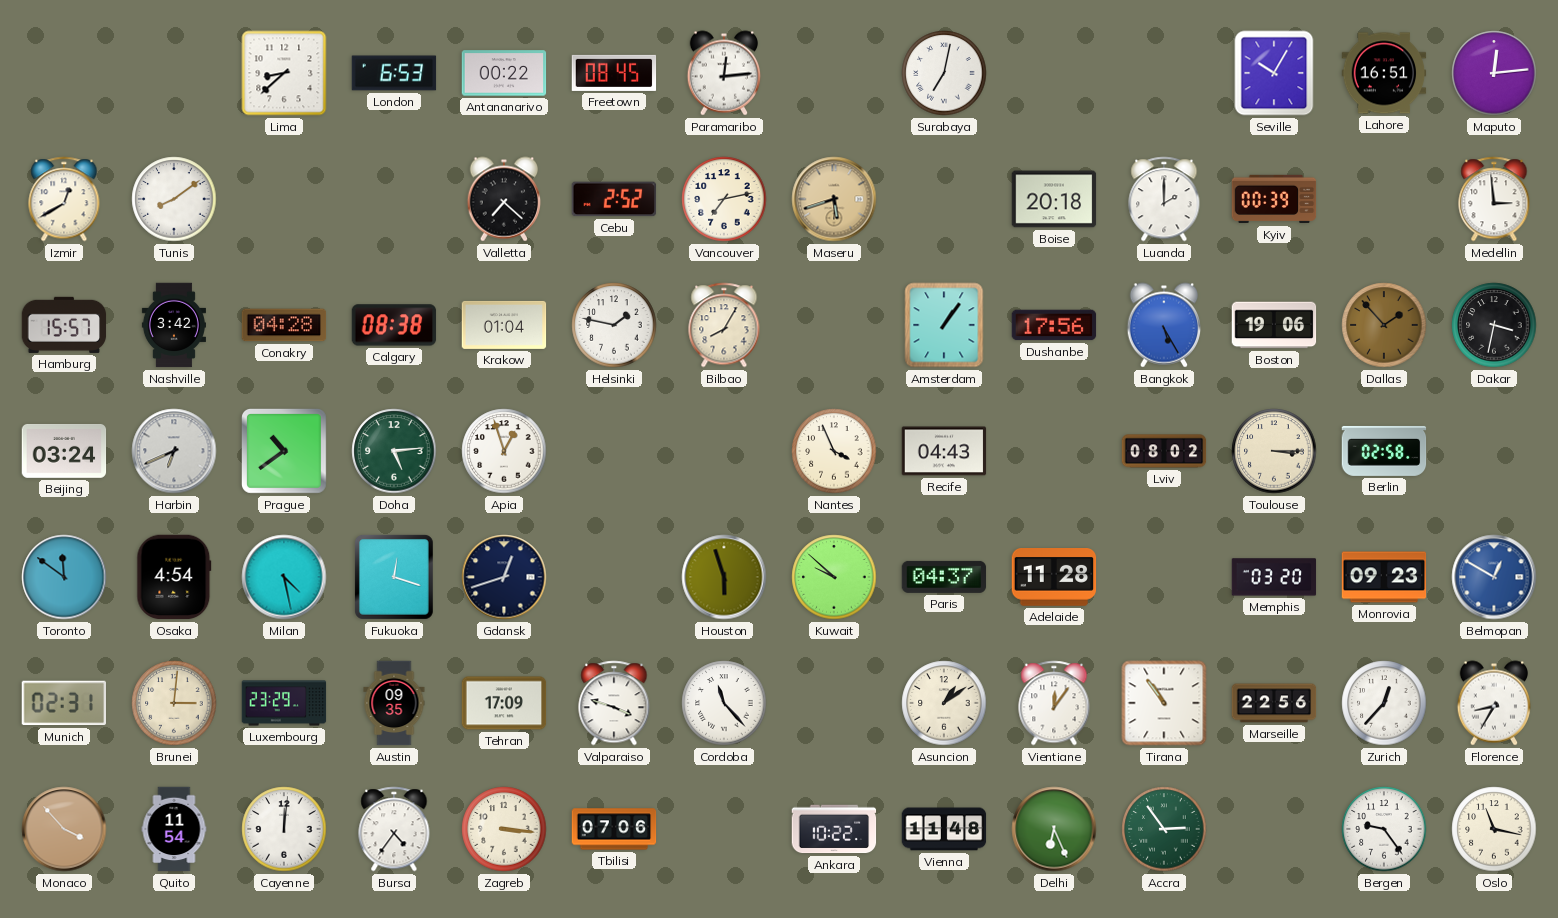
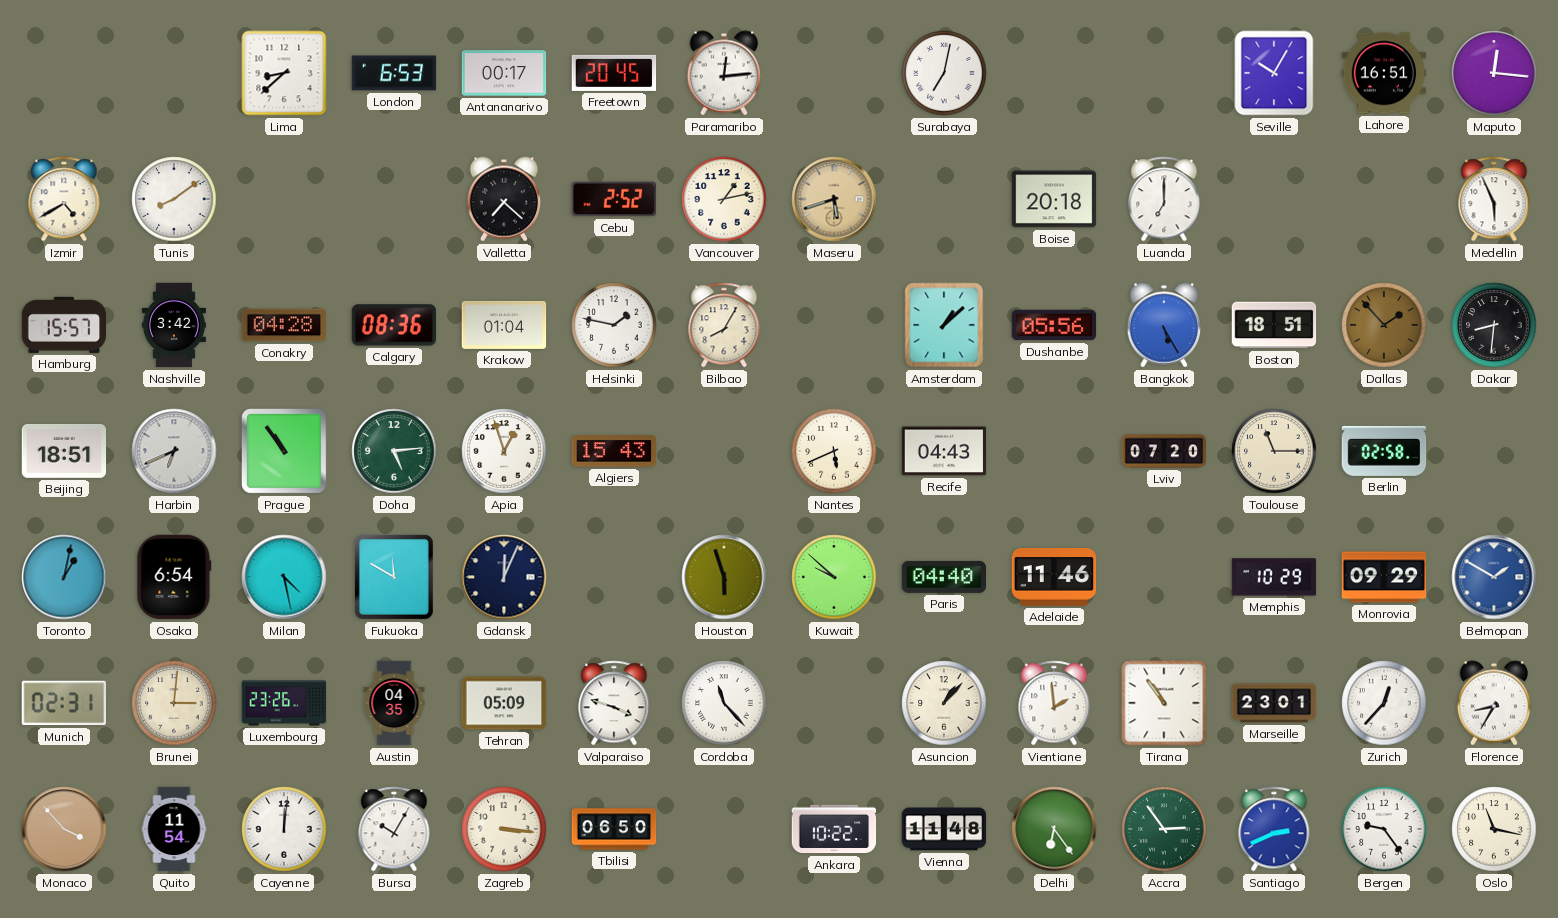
Antananarivo: 00:22 -> 00:17 (504, 73)
Freetown: 08:45 -> 20:45 (614, 73)
Maputo: 12:14 -> 12:16 (1494, 73)
Izmir: 12:40 -> 4:40 (64, 199)
Vancouver: 7:13 -> 1:13 (724, 199)
Luanda: 2:00 -> 7:00 (1164, 199)
Kyiv: 00:39 -> none (1274, 199)
Medellin: 2:59 -> 5:56 (1494, 199)
Calgary: 08:38 -> 08:36 (394, 325)
Amsterdam: 1:06 -> 1:08 (944, 325)
Dushanbe: 17:56 -> 05:56 (1054, 325)
Boston: 19:06 -> 18:51 (1274, 325)
Dakar: 3:32 -> 8:31 (1494, 325)
Beijing: 03:24 -> 18:51 (64, 451)
Prague: 10:39 -> 10:54 (284, 451)
Algiers: none -> 15:43 (614, 451)
Nantes: 3:56 -> 5:41 (834, 451)
Lviv: 08:02 -> 07:20 (1164, 451)
Toulouse: 3:15 -> 11:15 (1274, 451)
Toronto: 11:51 -> 1:02 (64, 577)
Osaka: 4:54 -> 6:54 (174, 577)
Fukuoka: 12:18 -> 11:50 (394, 578)
Gdansk: 12:42 -> 12:04 (504, 577)
Paris: 04:37 -> 04:40 (944, 577)
Adelaide: 11:28 -> 11:46 (1054, 578)
Memphis: 03:20 -> 10:29 (1274, 577)
Monrovia: 09:23 -> 09:29 (1384, 577)
Belmopan: 12:50 -> 1:50 (1494, 577)
Luxembourg: 23:29 -> 23:26 (284, 703)
Austin: 09:35 -> 04:35 (394, 703)
Tehran: 17:09 -> 05:09 (504, 703)
Asuncion: 1:09 -> 1:07 (944, 703)
Vientiane: 12:06 -> 1:59 (1054, 703)
Marseille: 22:56 -> 23:01 (1274, 703)
Bursa: 4:36 -> 10:05 (394, 829)
Tbilisi: 07:06 -> 06:50 (614, 829)
Delhi: 6:26 -> 6:24 (1054, 829)
Santiago: none -> 2:41 (1274, 829)
